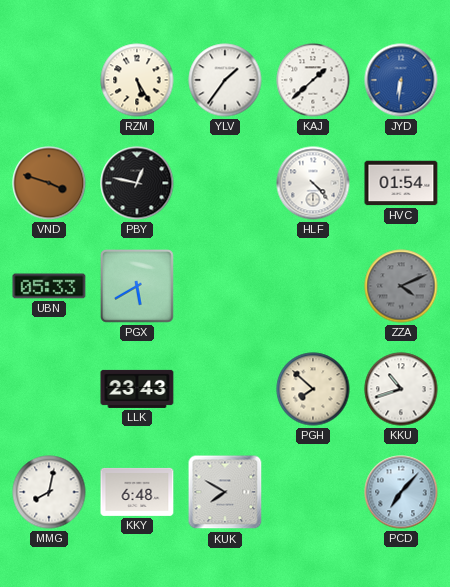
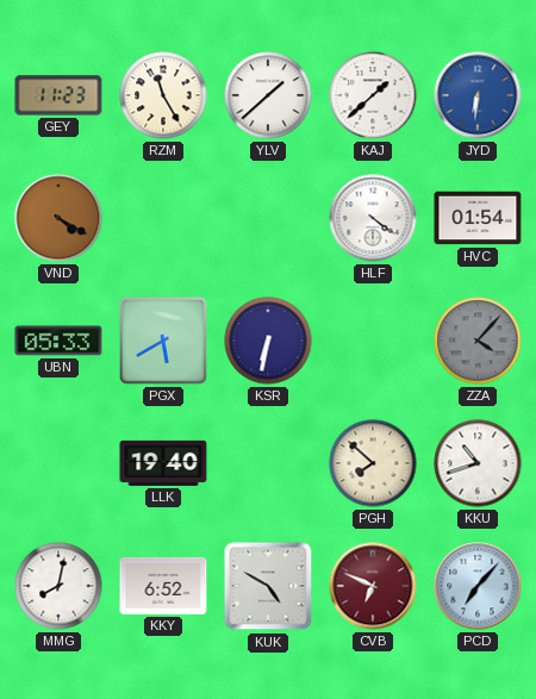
GEY: none -> 11:23 (58, 95)
RZM: 5:25 -> 11:25 (163, 95)
YLV: 1:36 -> 1:38 (268, 95)
VND: 3:48 -> 4:20 (58, 218)
PBY: 12:47 -> none (137, 183)
HLF: 4:23 -> 4:21 (373, 218)
KSR: none -> 6:32 (268, 341)
ZZA: 4:11 -> 4:07 (478, 341)
LLK: 23:43 -> 19:40 (163, 463)
KKY: 6:48 -> 6:52 (163, 586)
KUK: 7:50 -> 4:50 (268, 586)
CVB: none -> 6:49 (373, 586)
